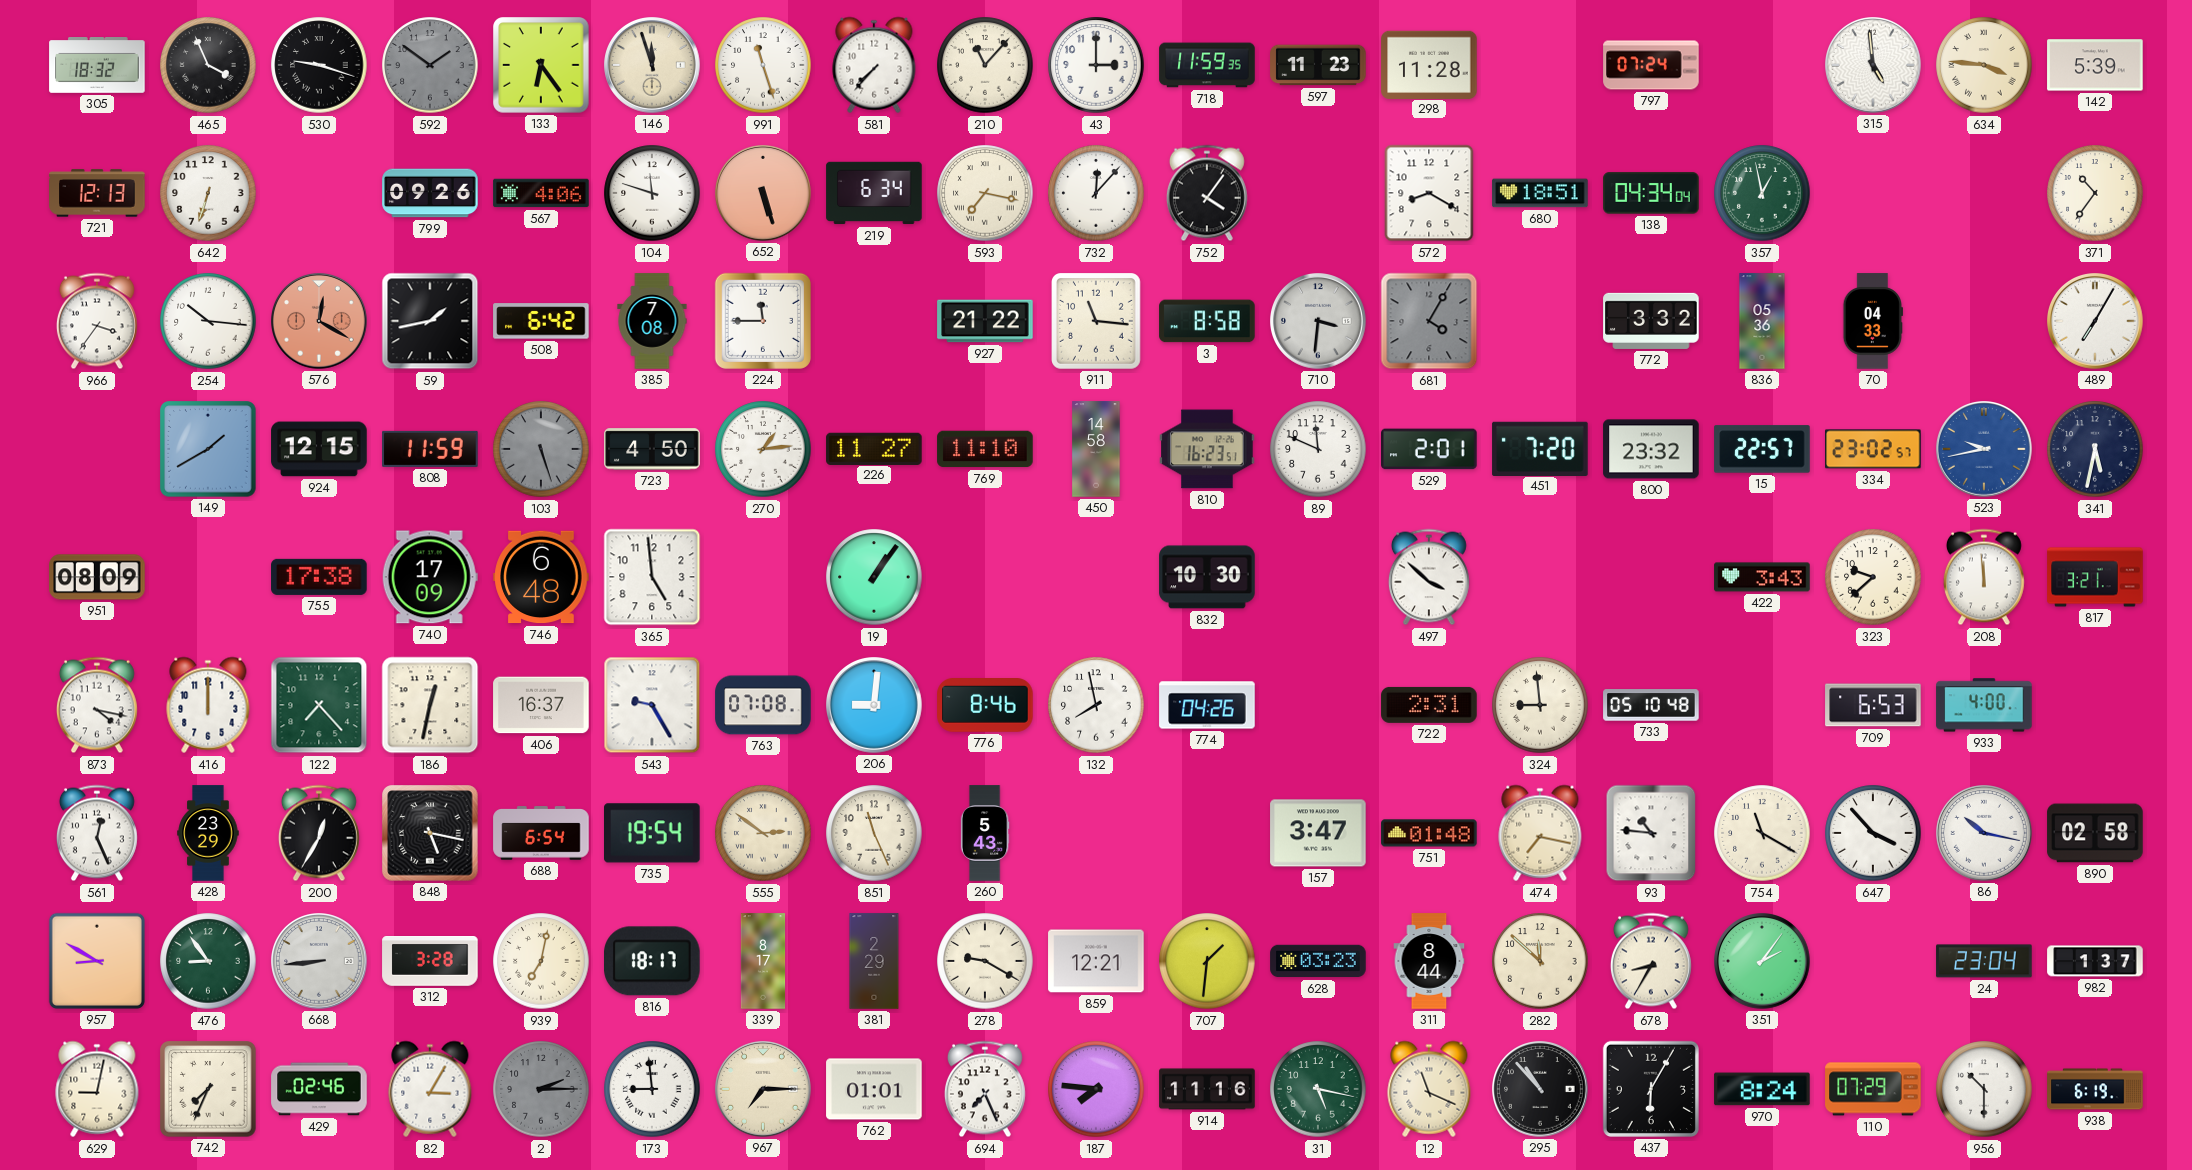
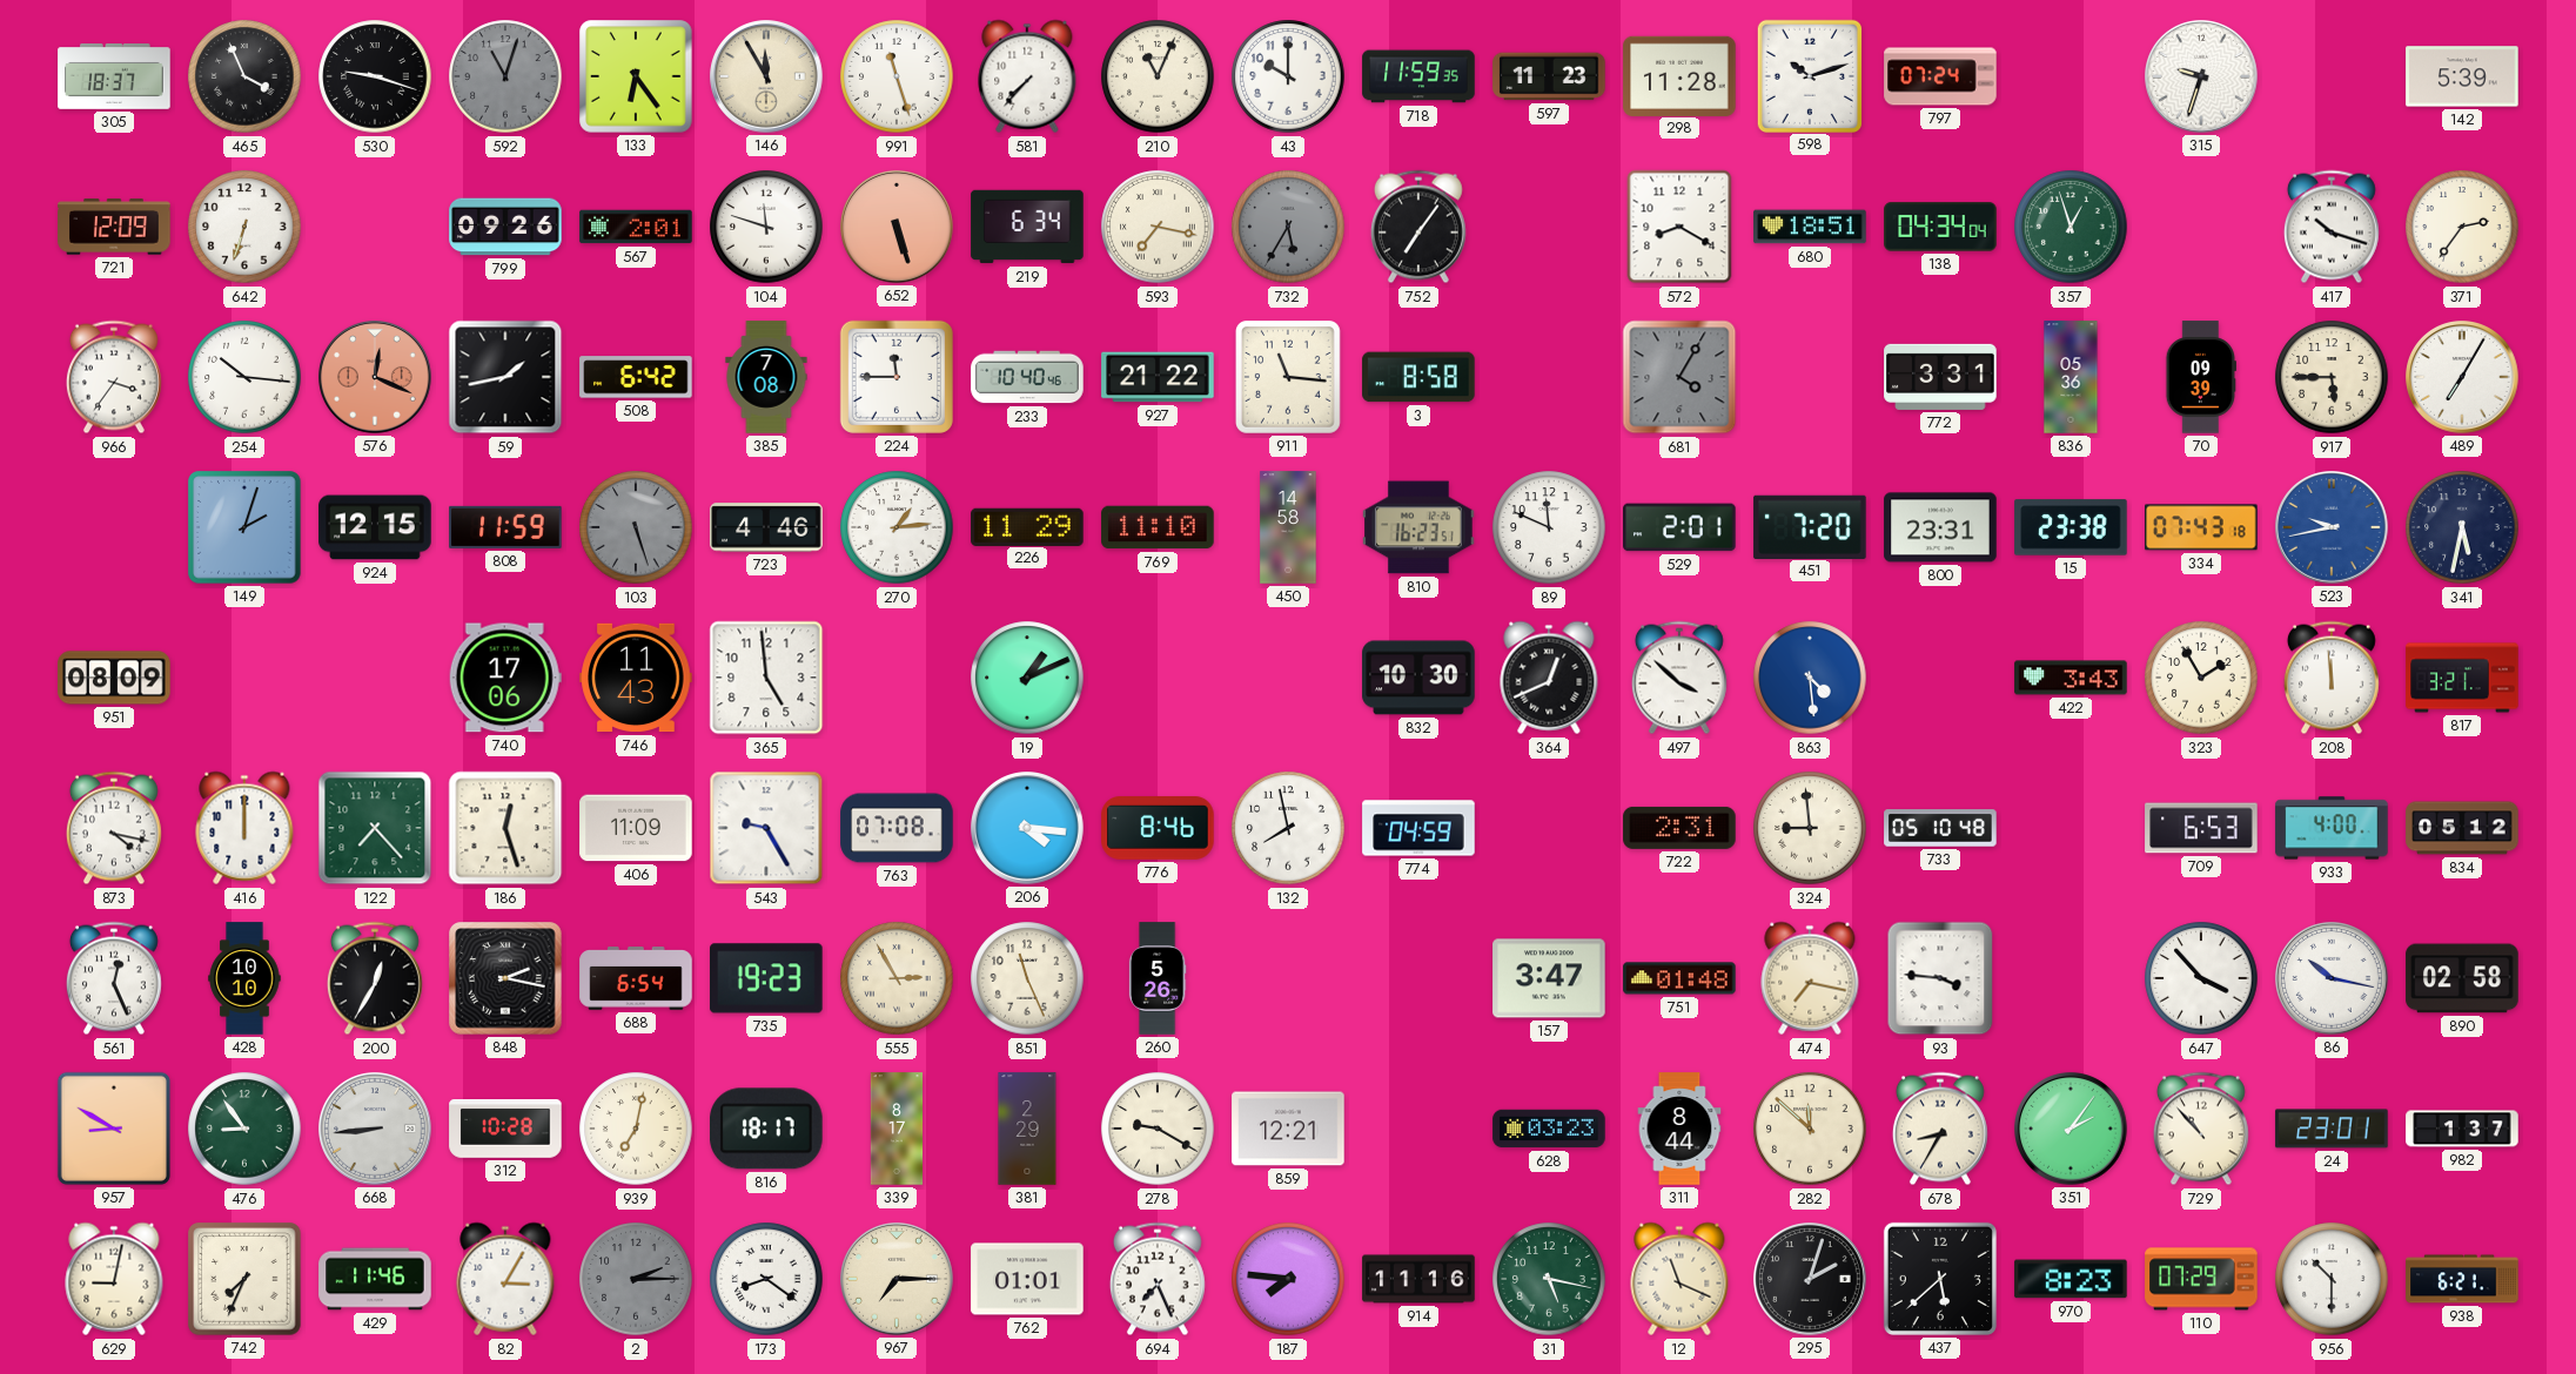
305: 18:32 -> 18:37 (114, 78)
592: 1:51 -> 11:03 (505, 76)
146: 11:57 -> 11:55 (766, 76)
210: 11:07 -> 11:04 (1158, 76)
43: 3:00 -> 10:00 (1288, 76)
598: none -> 10:12 (1809, 75)
315: 4:59 -> 9:33 (2201, 76)
634: 3:46 -> none (1984, 65)
721: 12:13 -> 12:09 (114, 227)
567: 4:06 -> 2:01 (636, 227)
732: 12:07 -> 5:35 (1288, 227)
732 dial: white -> grey (1288, 227)
752: 4:06 -> 7:06 (1418, 227)
357: 12:58 -> 12:57 (2071, 227)
417: none -> 10:18 (2332, 227)
371: 10:36 -> 2:36 (2462, 227)
576: 12:20 -> 12:19 (375, 377)
233: none -> 10:40 (1027, 377)
710: 3:31 -> none (1318, 321)
772: 3:32 -> 3:31 (1940, 377)
70: 04:33 -> 09:39 (2200, 377)
917: none -> 5:45 (2332, 377)
149: 1:40 -> 2:03 (244, 527)
723: 4:50 -> 4:46 (766, 527)
226: 11:27 -> 11:29 (1027, 526)
800: 23:32 -> 23:31 (1940, 527)
15: 22:57 -> 23:38 (2071, 527)
334: 23:02 -> 07:43 (2201, 527)
755: 17:38 -> none (319, 577)
740: 17:09 -> 17:06 (505, 678)
746: 6:48 -> 11:43 (636, 678)
19: 1:06 -> 1:11 (1027, 678)
364: none -> 12:41 (1549, 678)
863: none -> 4:29 (1810, 678)
323: 9:38 -> 1:55 (2201, 678)
186: 12:32 -> 12:27 (505, 828)
406: 16:37 -> 11:09 (636, 828)
206: 9:01 -> 4:16 (1027, 828)
774: 04:26 -> 04:59 (1418, 828)
834: none -> 05:12 (2462, 828)
428: 23:29 -> 10:10 (244, 978)
848: 5:17 -> 2:17 (505, 978)
735: 19:54 -> 19:23 (766, 978)
555: 2:51 -> 2:55 (897, 978)
260: 5:43 -> 5:26 (1158, 978)
93: 10:46 -> 3:46 (1940, 978)
754: 11:20 -> none (1762, 833)
312: 3:28 -> 10:28 (505, 1130)
707: 1:31 -> none (1207, 961)
729: none -> 10:53 (2201, 1129)
24: 23:04 -> 23:01 (2332, 1129)
429: 02:46 -> 11:46 (375, 1279)
173: 8:59 -> 8:21 (766, 1279)
295: 10:53 -> 2:03 (1810, 1279)
437: 6:05 -> 5:38 (1940, 1279)
970: 8:24 -> 8:23 (2071, 1279)
938: 6:19 -> 6:21 (2462, 1279)
